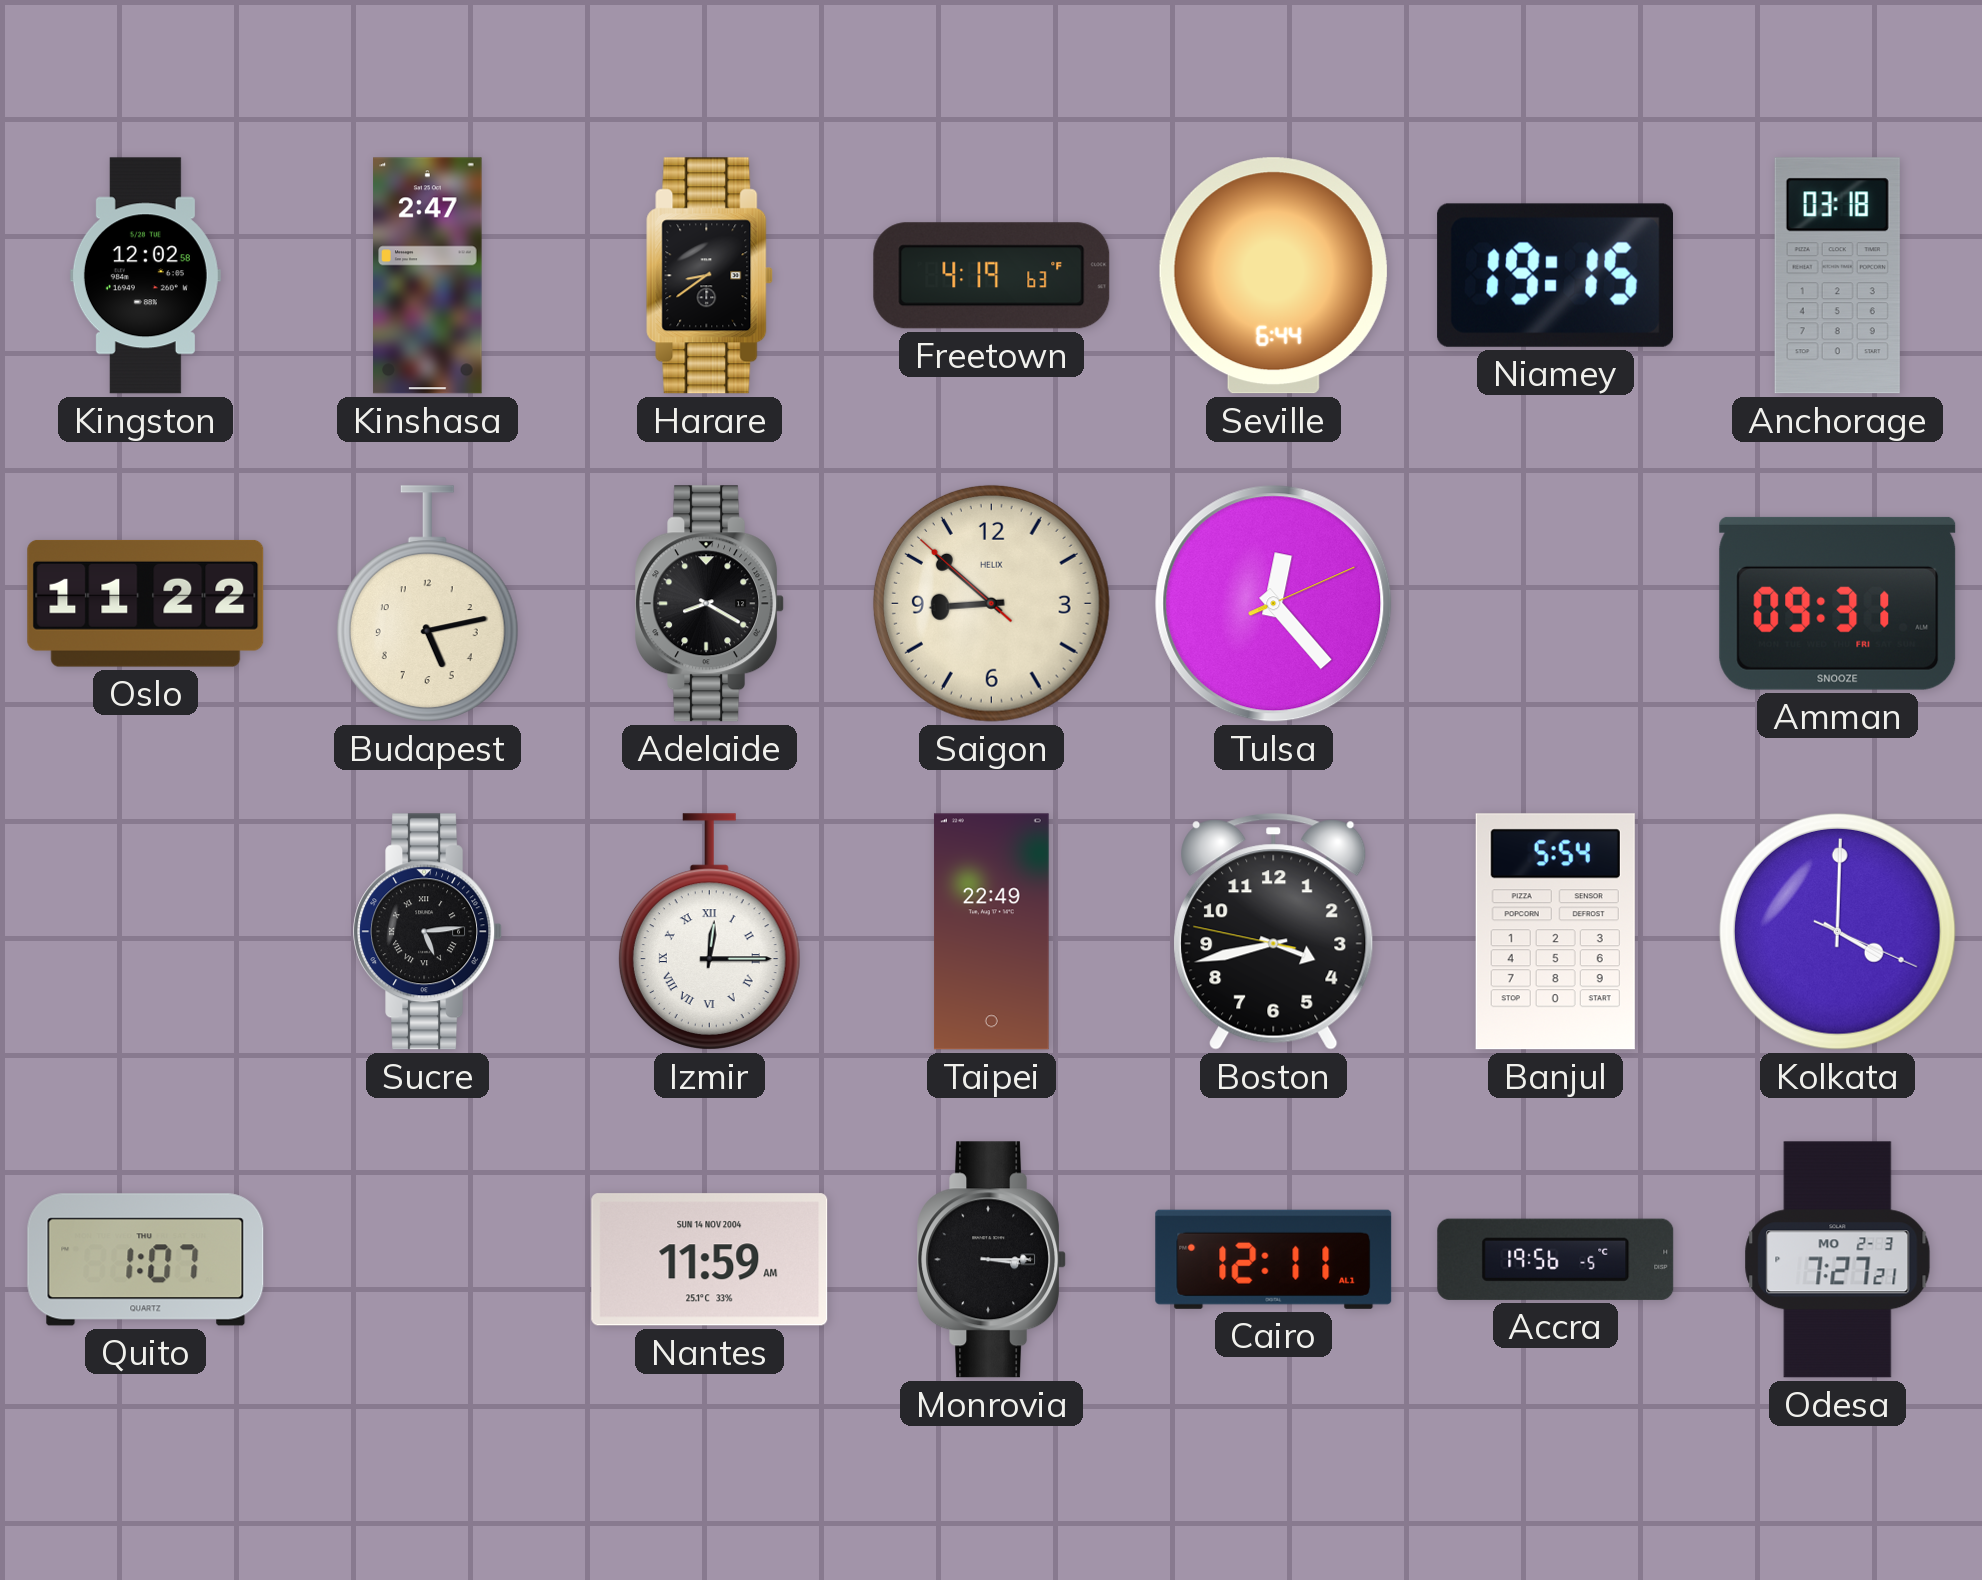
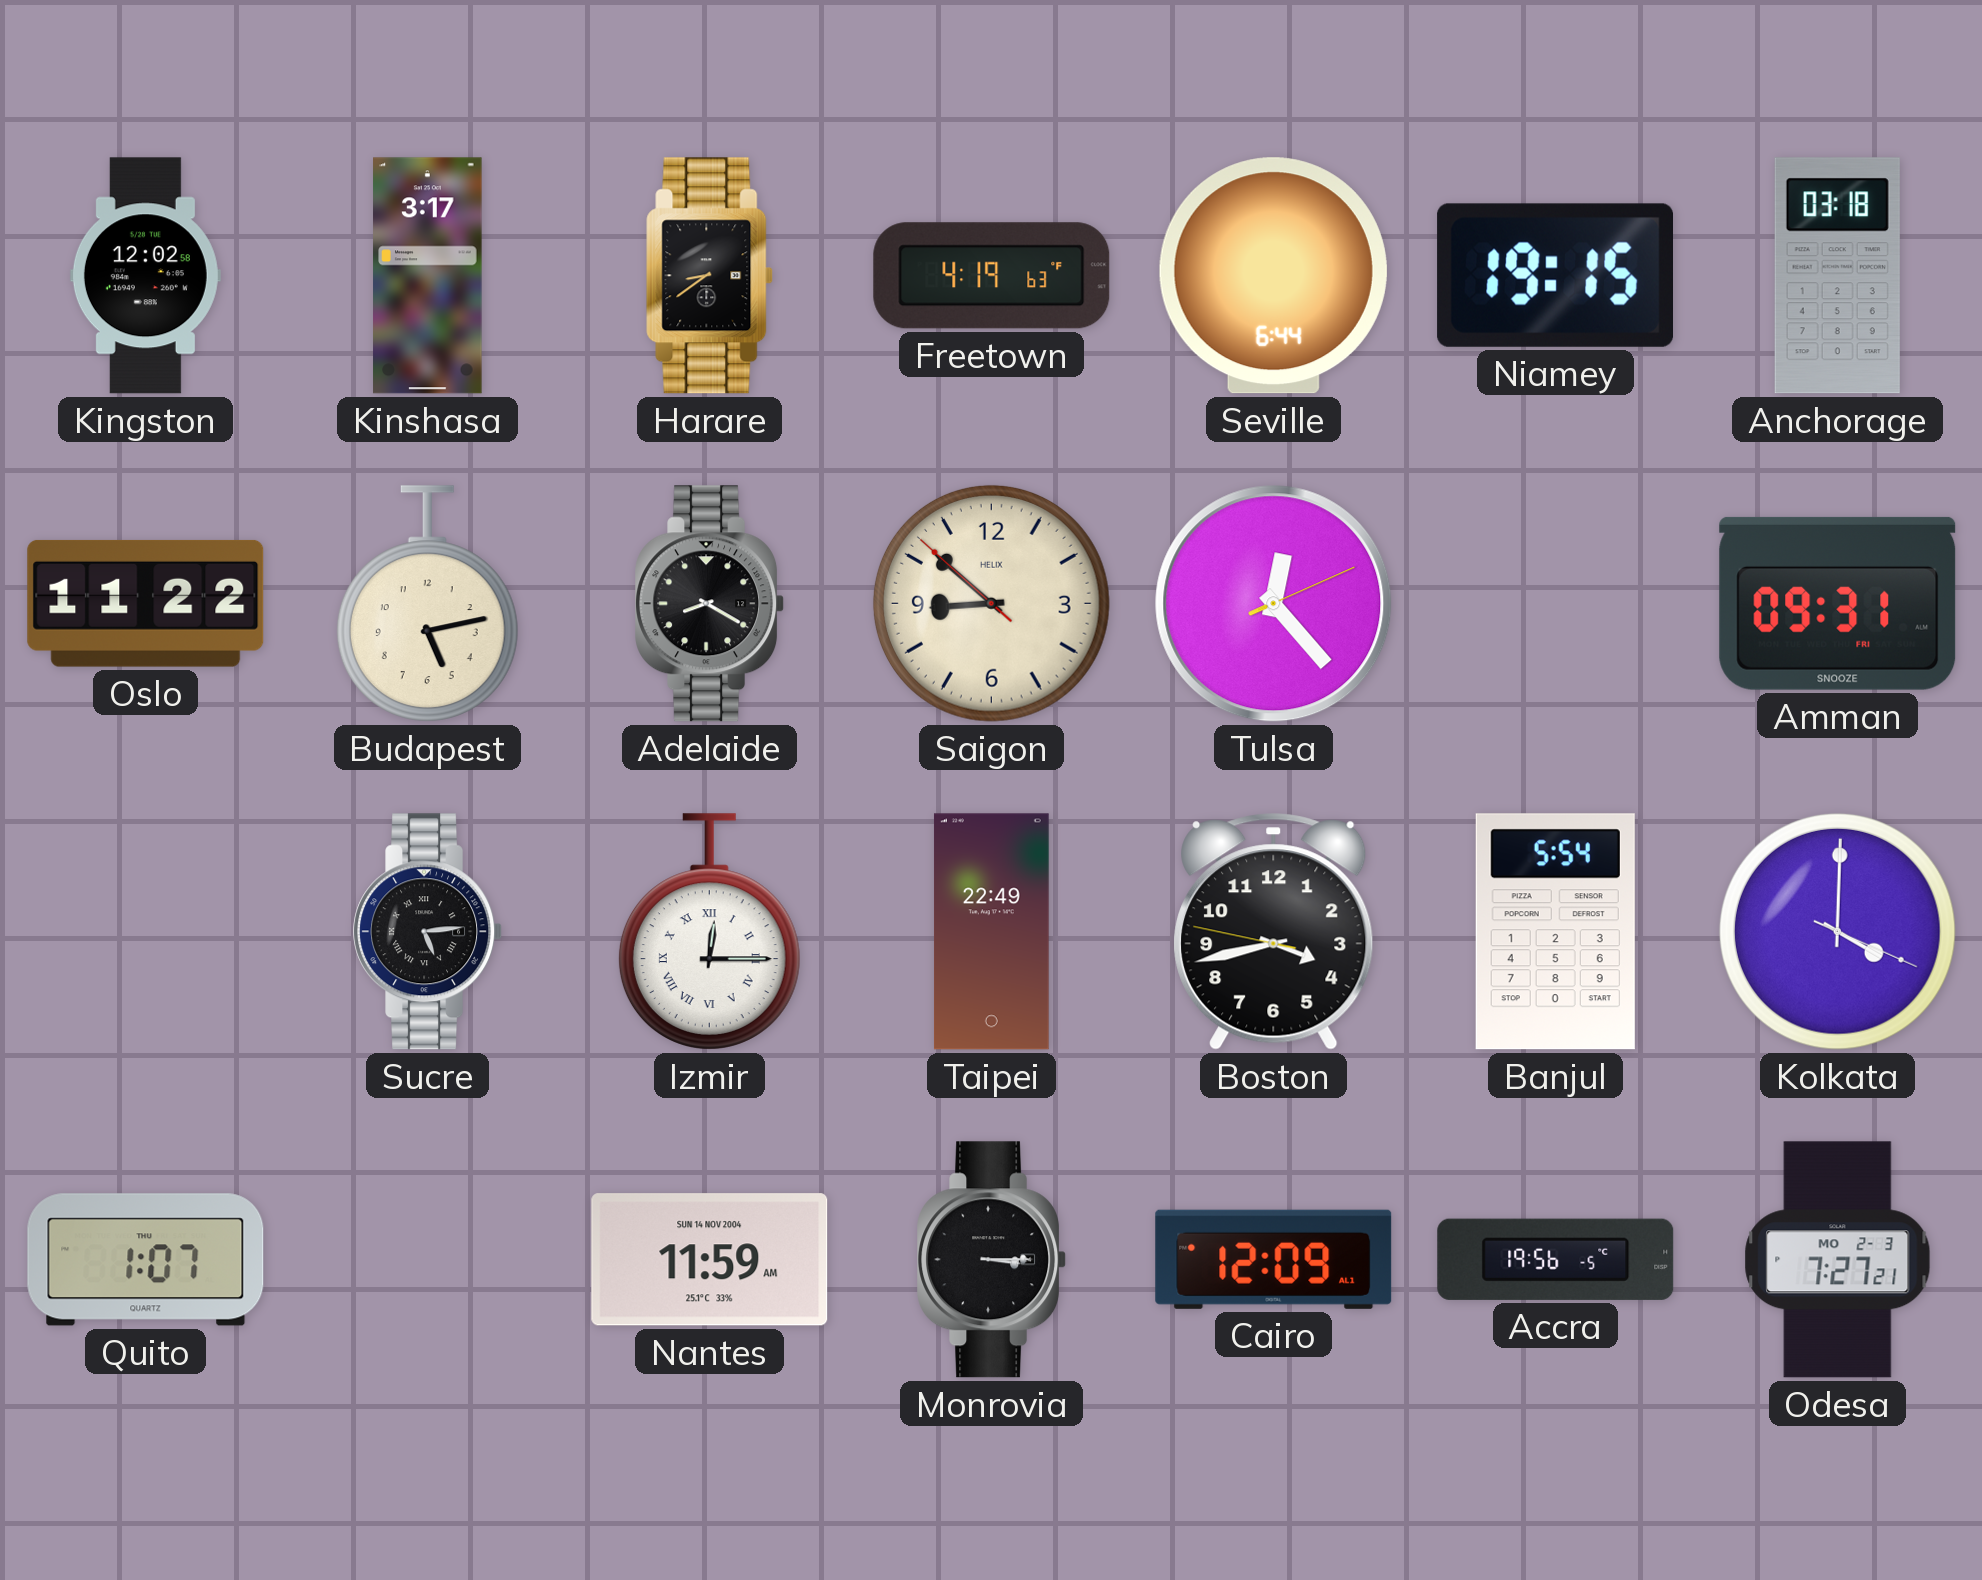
Kinshasa: 2:47 -> 3:17 (428, 276)
Cairo: 12:11 -> 12:09 (1274, 1259)
